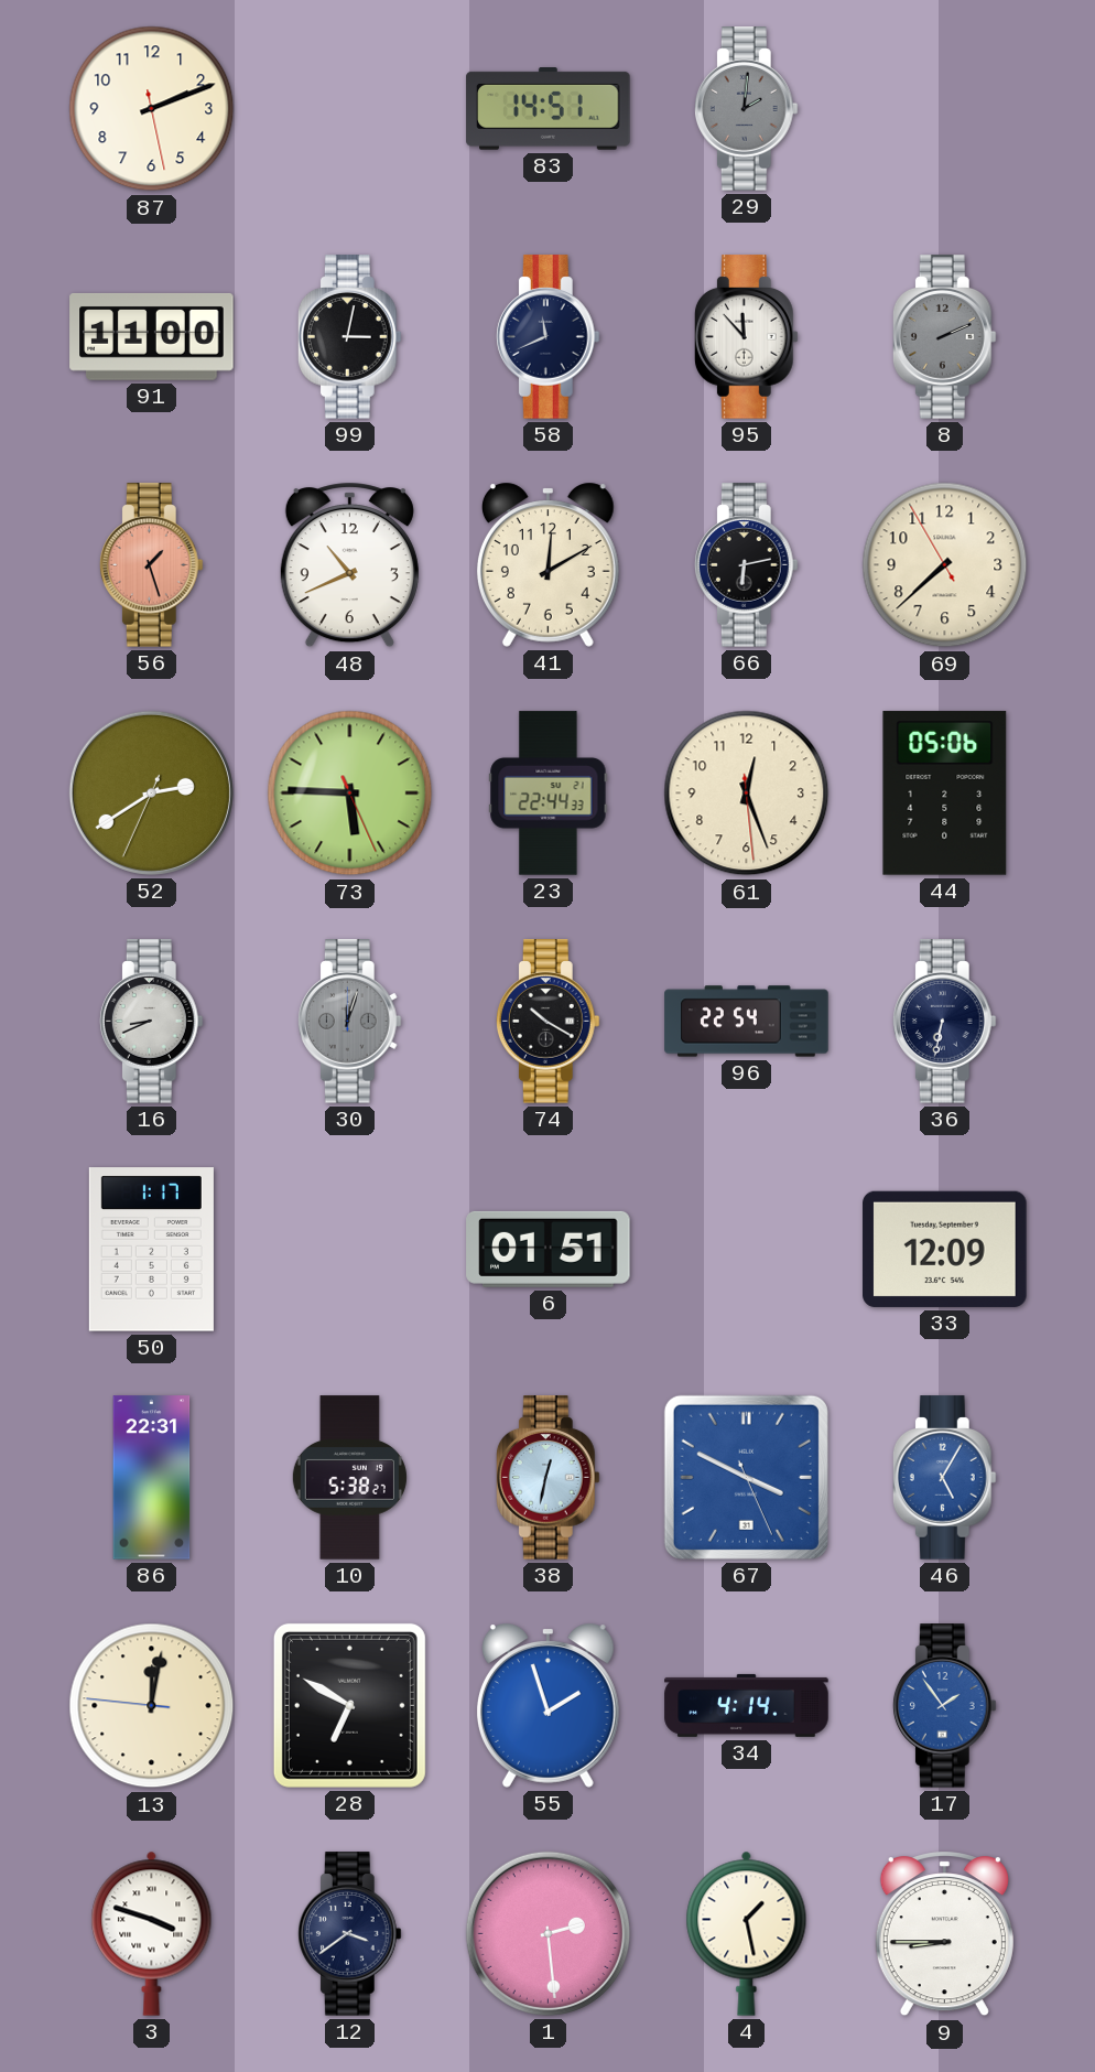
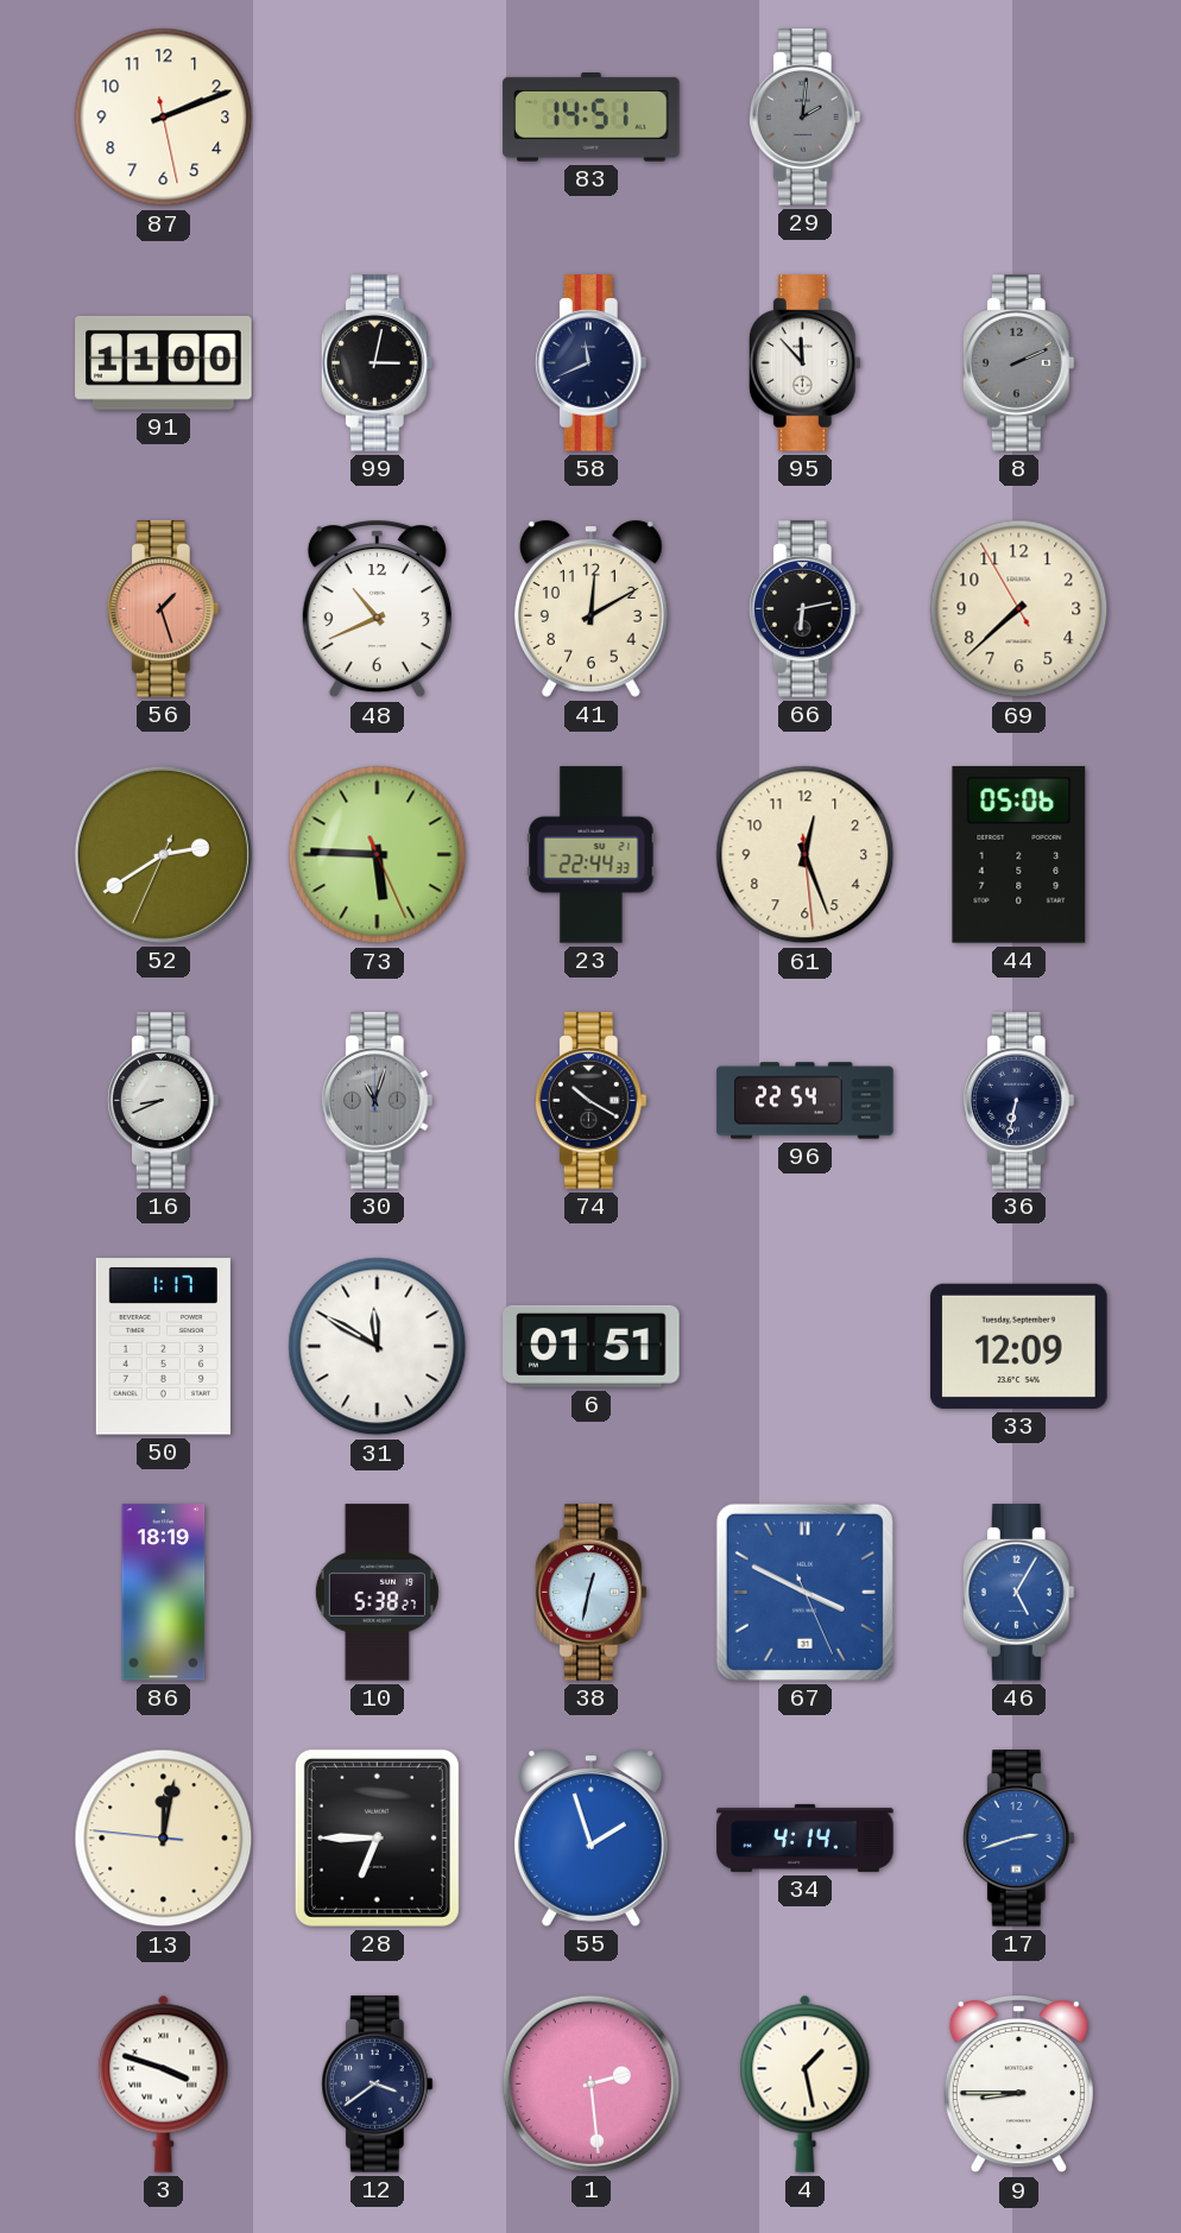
30: 12:03 -> 11:03 (377, 1101)
31: none -> 11:50 (378, 1347)
86: 22:31 -> 18:19 (164, 1593)
28: 6:50 -> 6:45 (377, 1837)
17: 1:54 -> 2:42 (1018, 1839)
